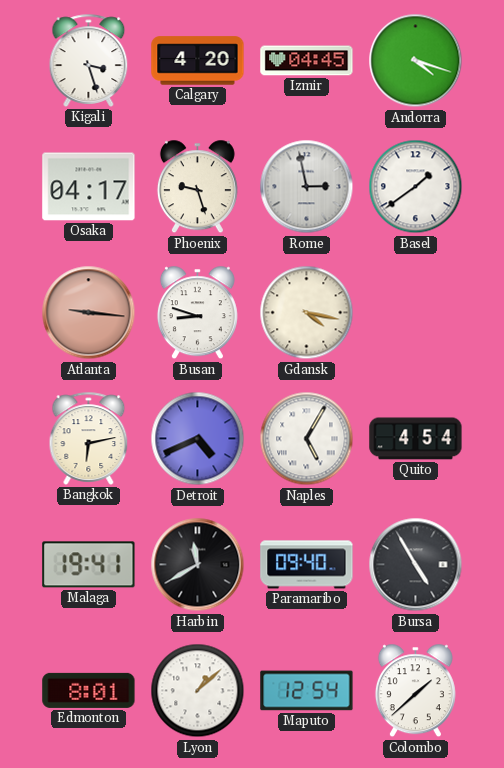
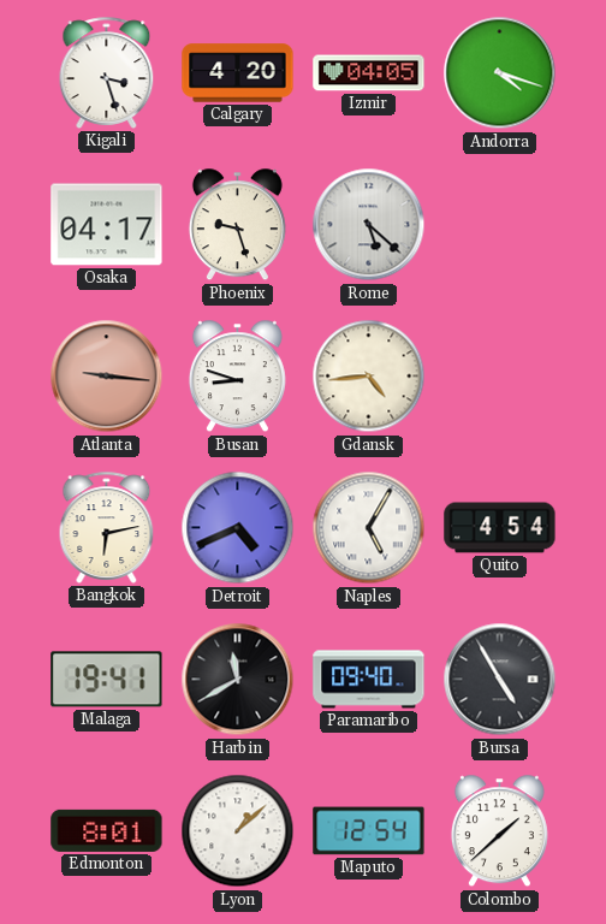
Izmir: 04:45 -> 04:05 (369, 73)
Rome: 2:58 -> 5:22 (369, 225)
Basel: 1:39 -> none (416, 187)
Gdansk: 4:17 -> 4:44 (369, 377)
